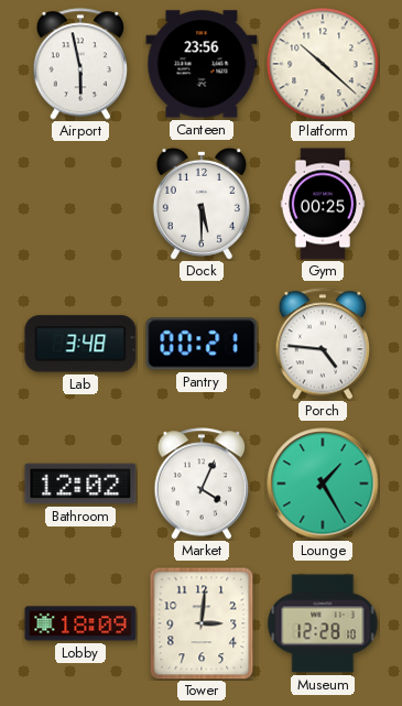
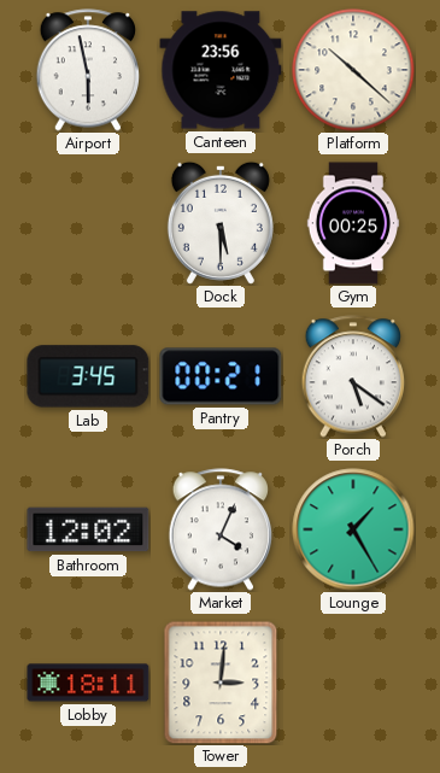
Lab: 3:48 -> 3:45 (88, 376)
Porch: 4:46 -> 5:21 (353, 376)
Lobby: 18:09 -> 18:11 (88, 683)
Museum: 12:28 -> none (323, 623)
